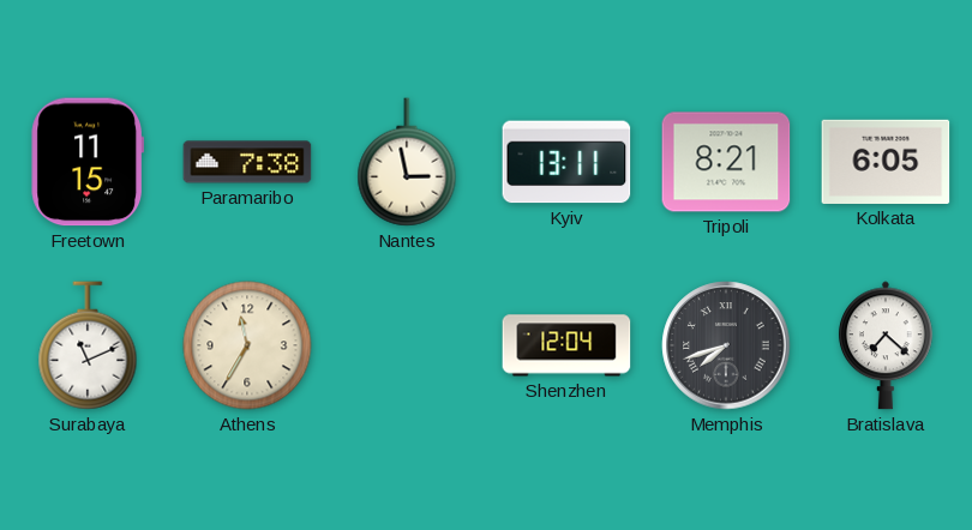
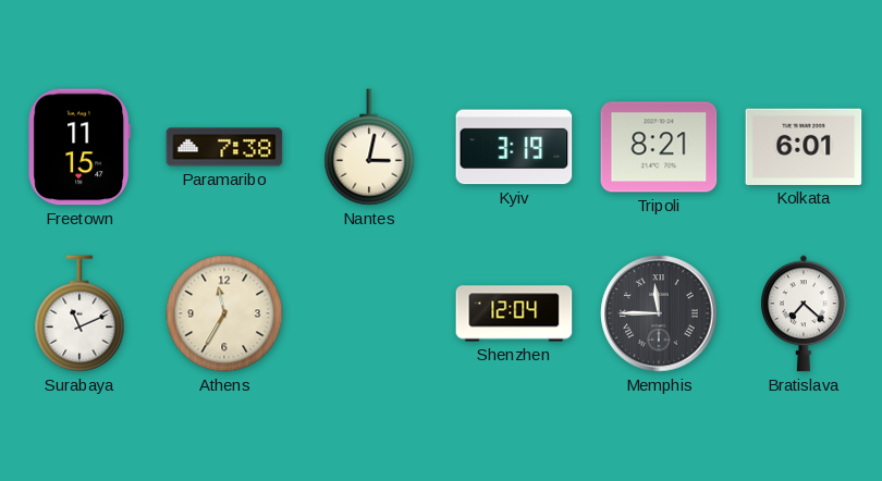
Nantes: 2:58 -> 3:02 (369, 147)
Kyiv: 13:11 -> 3:19 (514, 147)
Kolkata: 6:05 -> 6:01 (804, 147)
Memphis: 7:42 -> 11:45 (659, 313)
